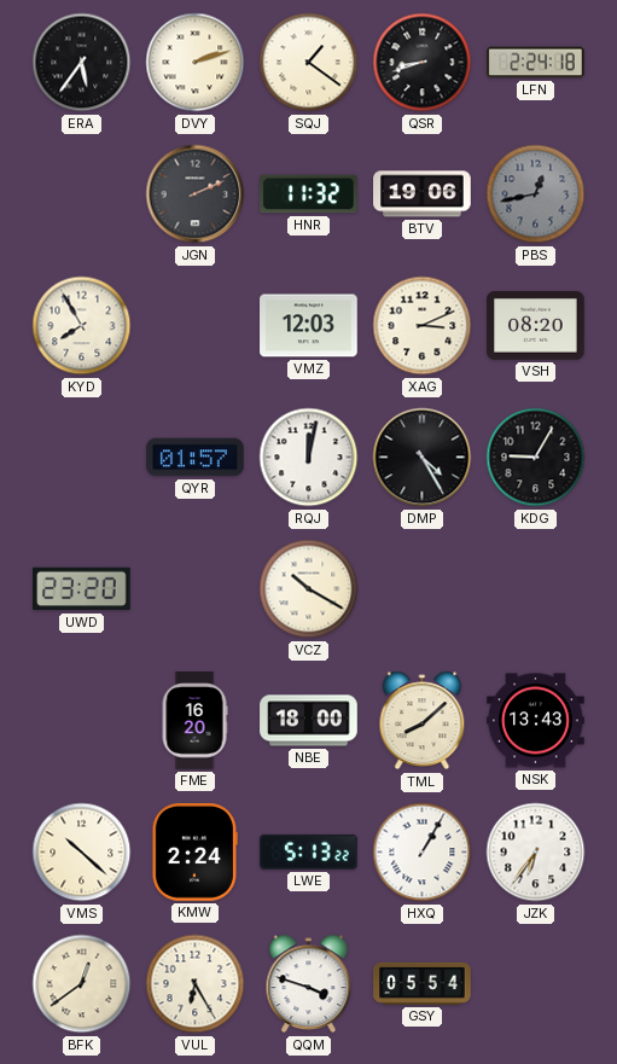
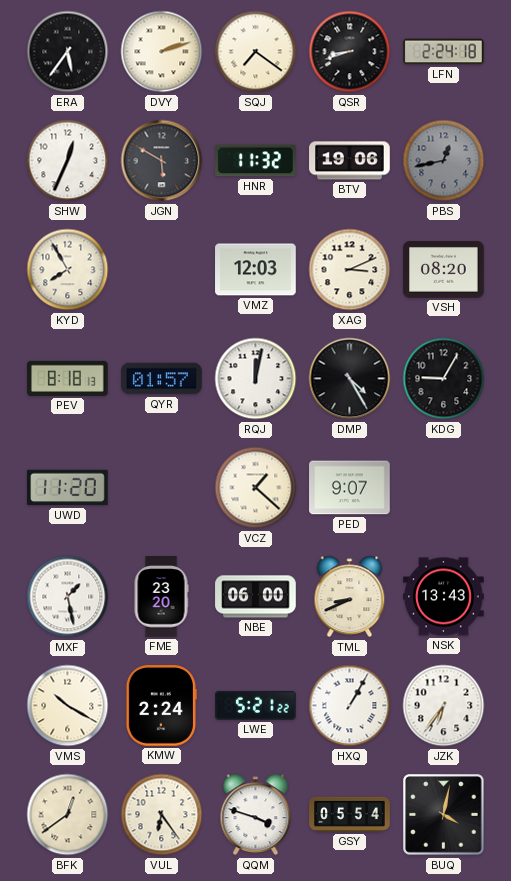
SQJ: 1:21 -> 7:21 (256, 52)
SHW: none -> 12:34 (68, 161)
JGN: 2:11 -> 5:50 (162, 161)
PEV: none -> 8:18 (68, 378)
UWD: 23:20 -> 11:20 (68, 488)
VCZ: 10:20 -> 1:22 (256, 488)
PED: none -> 9:07 (350, 488)
MXF: none -> 1:28 (68, 597)
FME: 16:20 -> 23:20 (161, 597)
NBE: 18:00 -> 06:00 (256, 597)
TML: 8:08 -> 8:41 (350, 597)
VMS: 10:22 -> 10:20 (68, 706)
LWE: 5:13 -> 5:21 (256, 705)
VUL: 6:25 -> 6:24 (162, 815)
BUQ: none -> 4:02 (444, 815)
